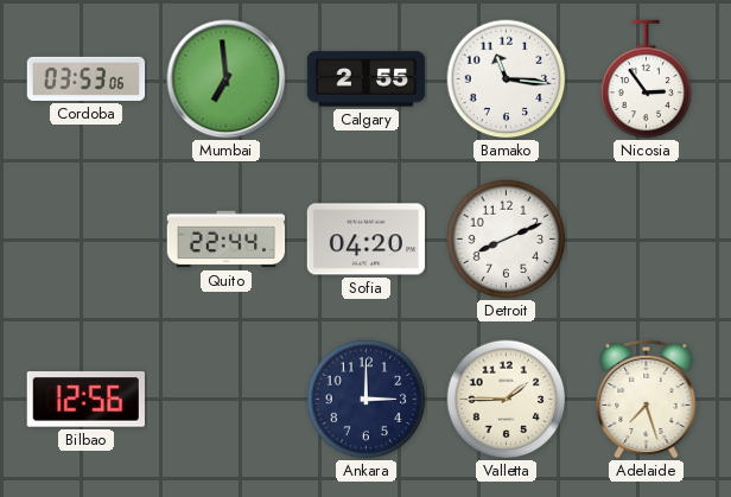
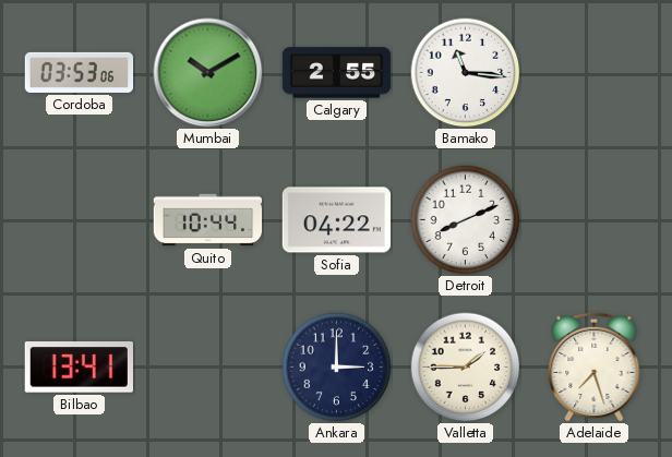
Mumbai: 6:59 -> 10:10 (208, 73)
Nicosia: 2:54 -> none (647, 79)
Quito: 22:44 -> 10:44 (208, 220)
Sofia: 04:20 -> 04:22 (337, 220)
Bilbao: 12:56 -> 13:41 (79, 368)
